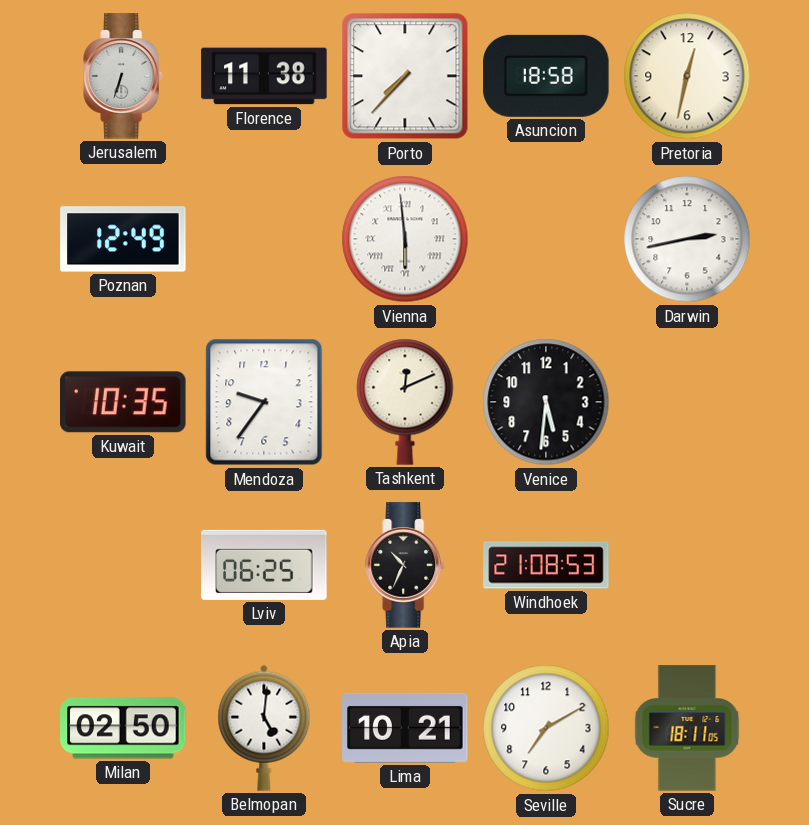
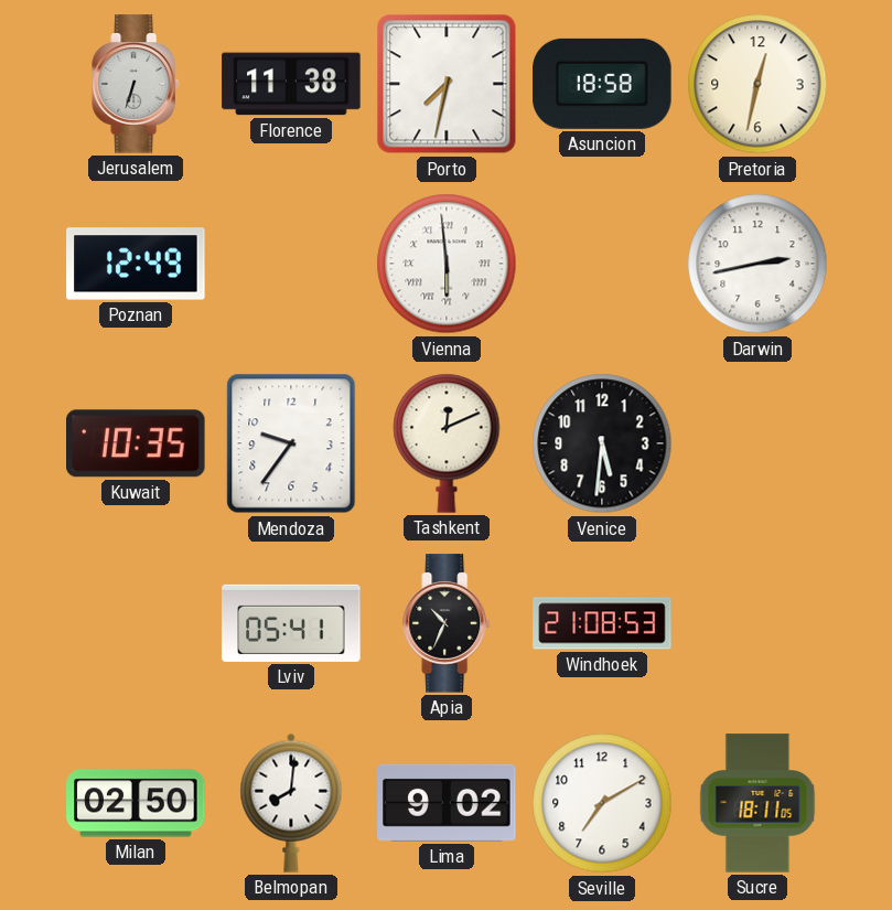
Porto: 7:37 -> 7:32 (447, 84)
Lviv: 06:25 -> 05:41 (291, 623)
Belmopan: 5:01 -> 8:01 (291, 803)
Lima: 10:21 -> 9:02 (447, 803)
